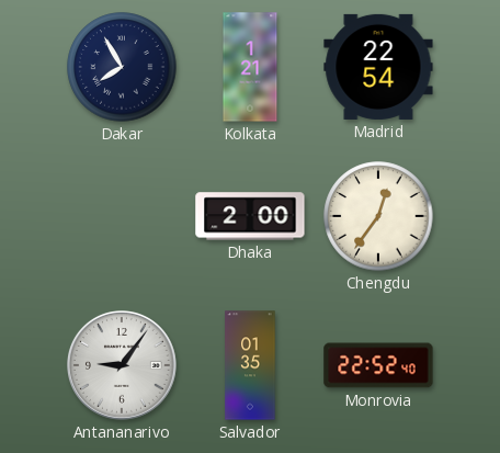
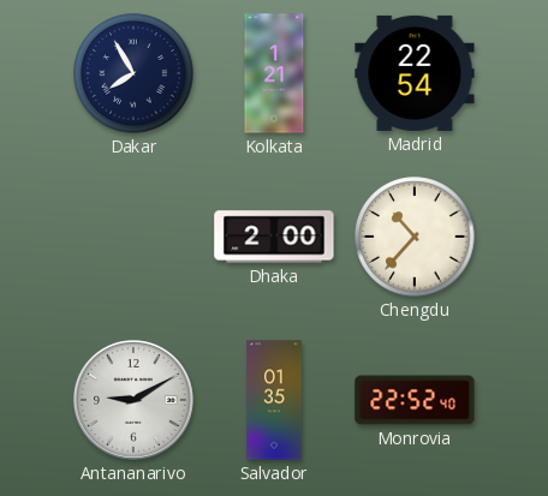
Chengdu: 12:36 -> 10:37 (415, 237)
Antananarivo: 9:06 -> 9:10 (135, 401)
